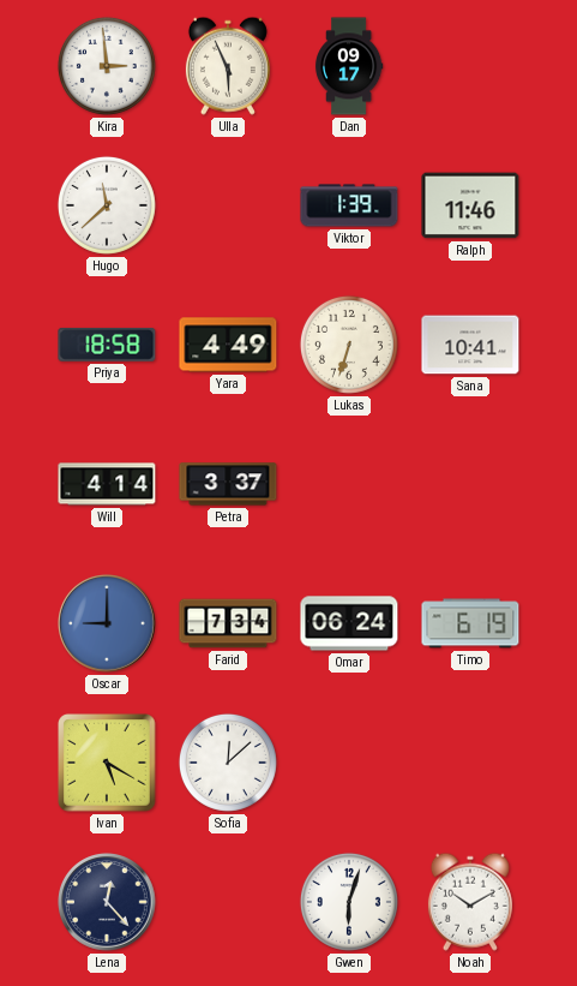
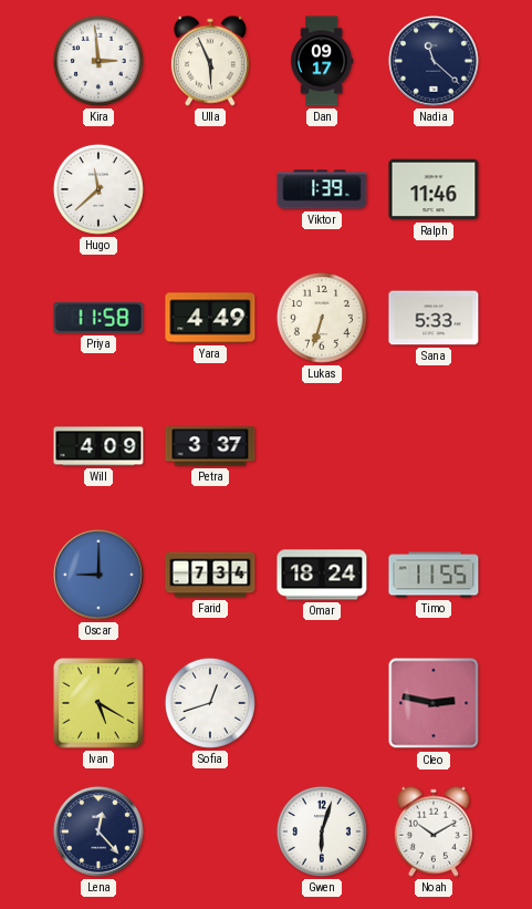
Nadia: none -> 11:22 (435, 62)
Priya: 18:58 -> 11:58 (98, 318)
Sana: 10:41 -> 5:33 (434, 318)
Will: 4:14 -> 4:09 (98, 446)
Omar: 06:24 -> 18:24 (322, 575)
Timo: 6:19 -> 11:55 (434, 575)
Sofia: 12:08 -> 12:42 (210, 703)
Cleo: none -> 2:47 (434, 703)
